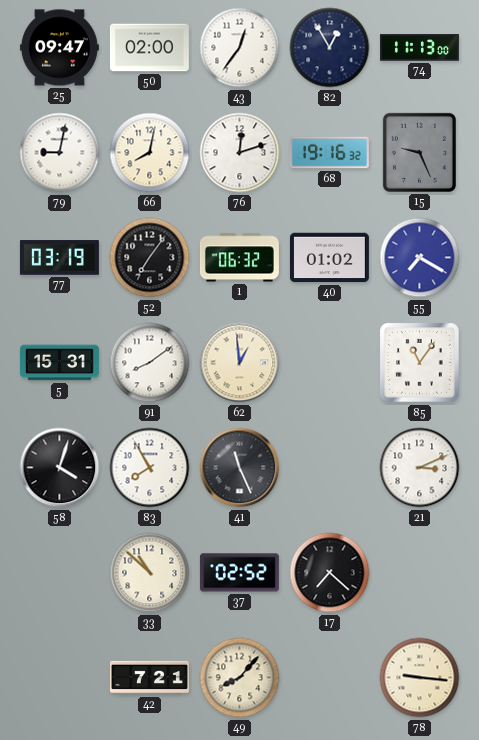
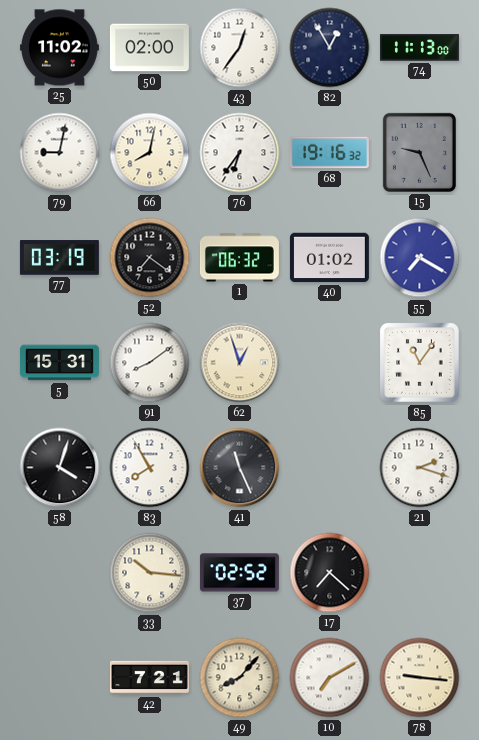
25: 09:47 -> 11:02 (59, 48)
76: 12:12 -> 6:36 (240, 153)
52: 7:06 -> 7:21 (150, 258)
62: 12:59 -> 12:57 (240, 363)
21: 3:11 -> 2:18 (420, 468)
33: 10:52 -> 10:16 (150, 573)
10: none -> 7:10 (330, 678)
